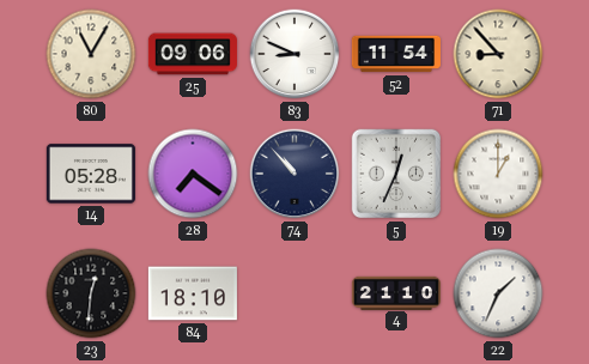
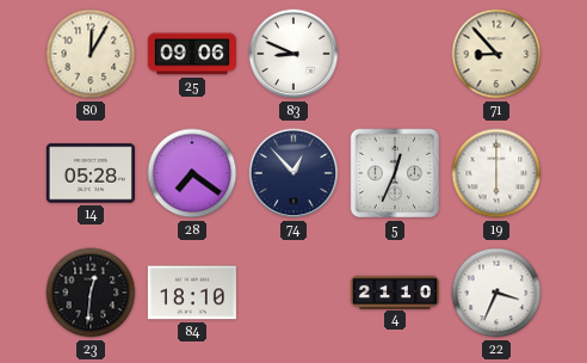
80: 11:05 -> 12:05 (91, 54)
52: 11:54 -> none (396, 54)
74: 10:53 -> 12:53 (293, 173)
19: 1:00 -> 6:00 (496, 173)
22: 1:34 -> 3:34 (496, 293)
